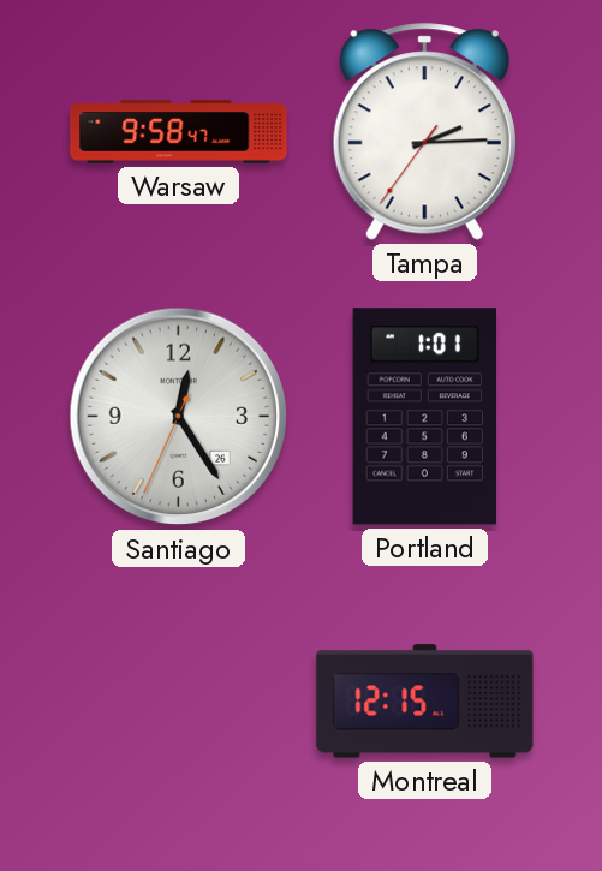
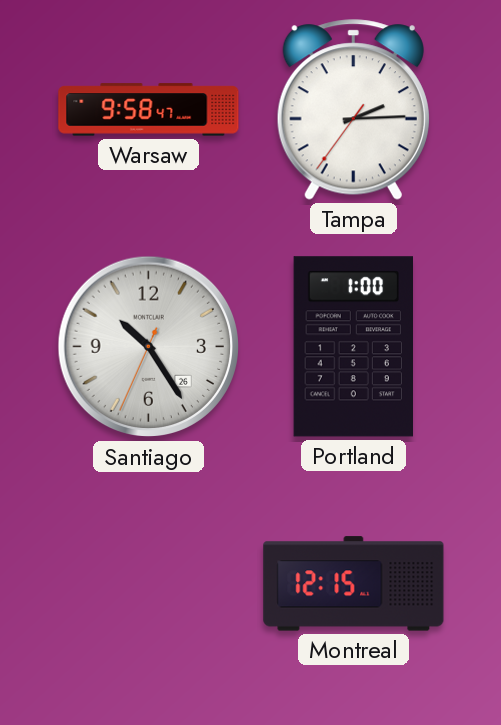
Santiago: 12:24 -> 10:24 (149, 347)
Portland: 1:01 -> 1:00 (353, 347)
